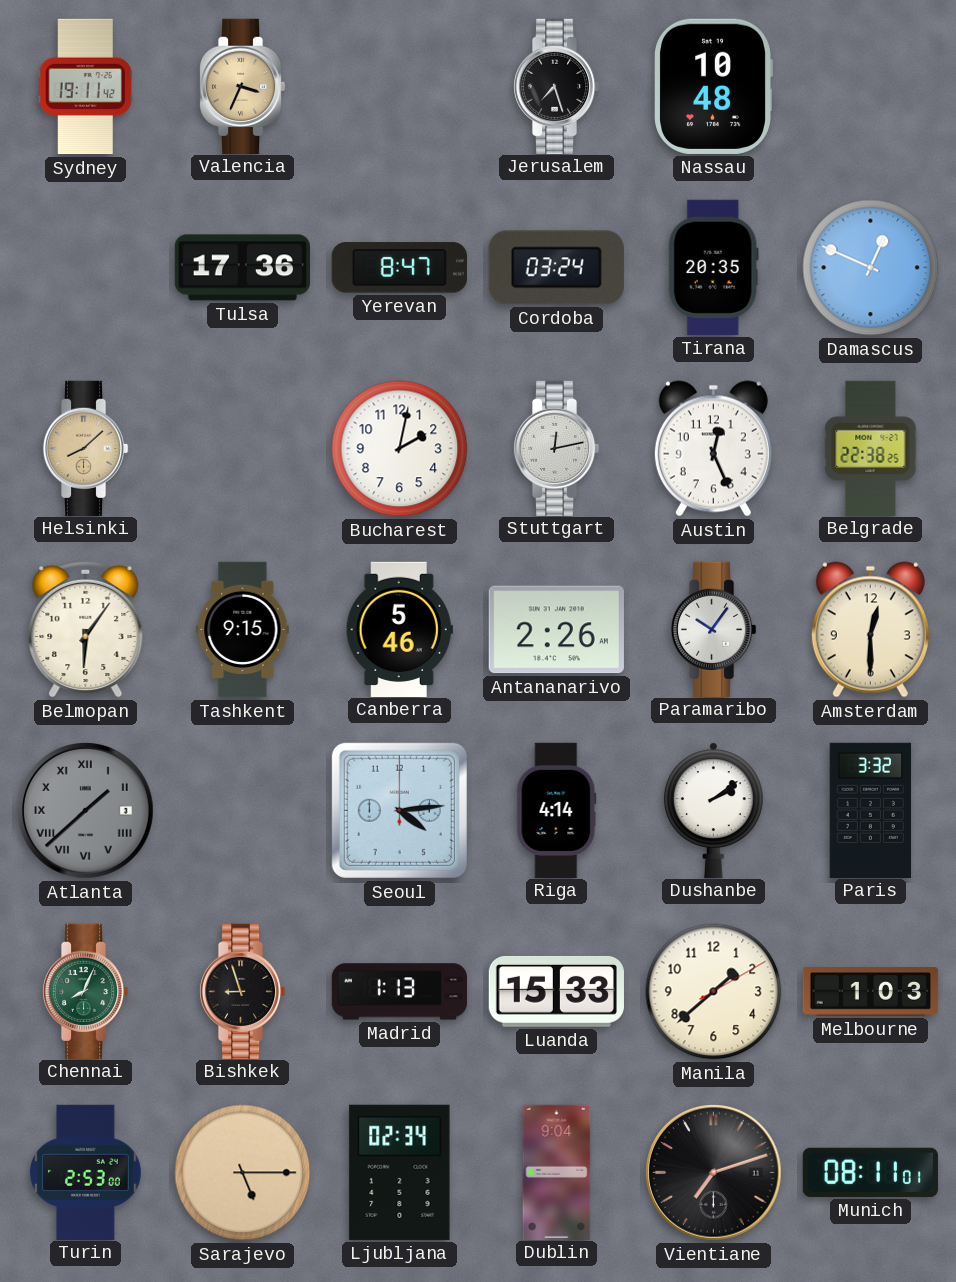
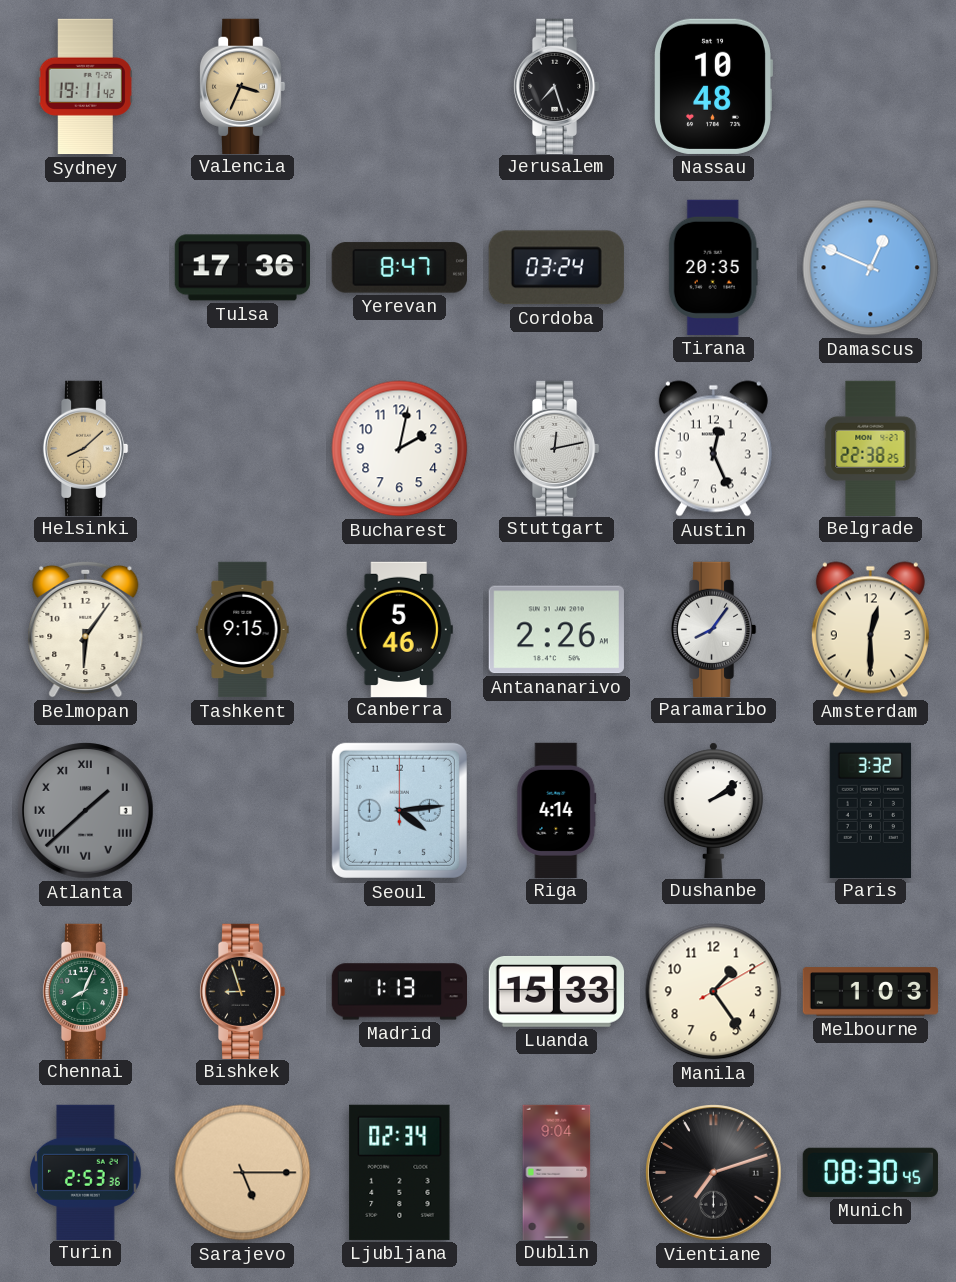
Paramaribo: 10:06 -> 8:06 (713, 629)
Manila: 1:38 -> 1:24 (714, 992)
Turin: 2:53:00 -> 2:53:36 (86, 1172)
Munich: 08:11 -> 08:30 (870, 1172)
